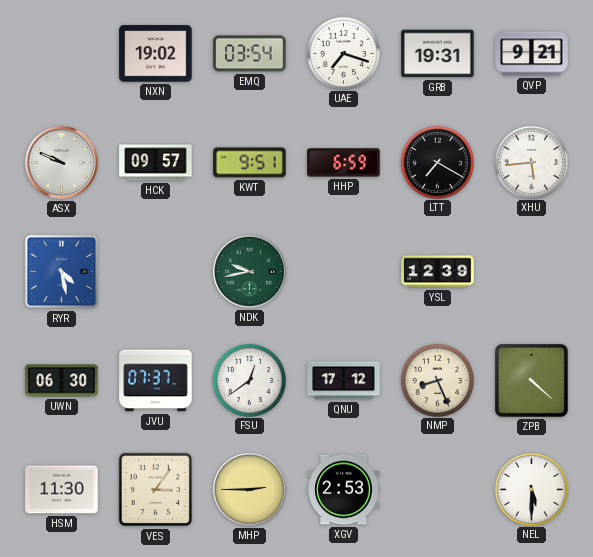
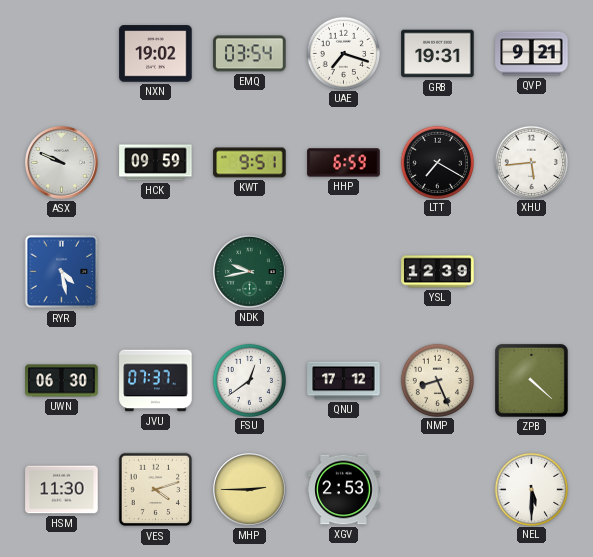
HCK: 09:57 -> 09:59 (156, 163)
VES: 3:06 -> 4:12 (156, 490)
